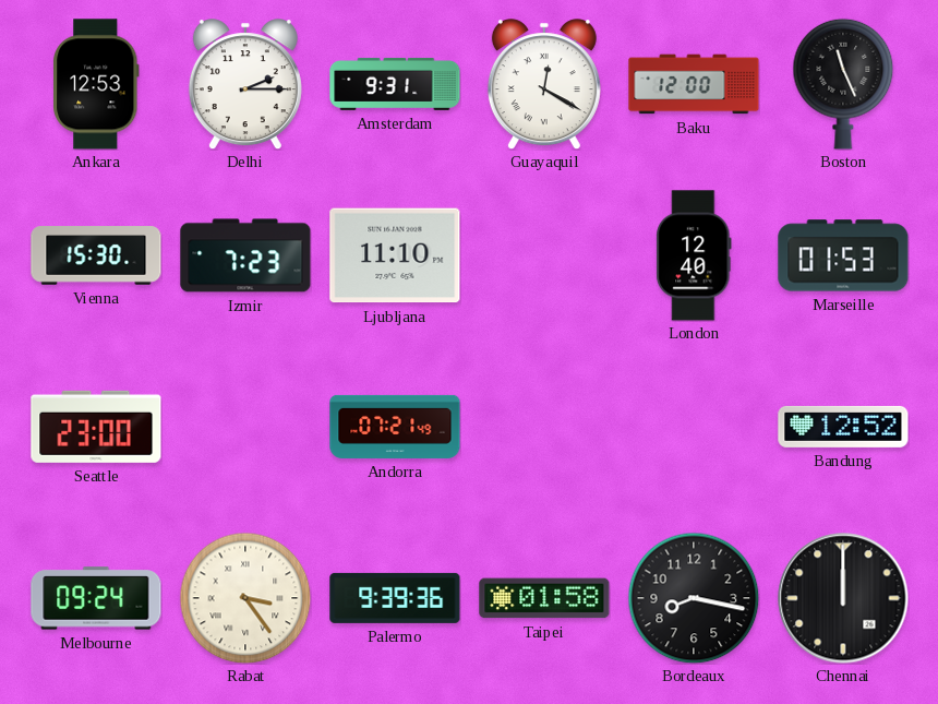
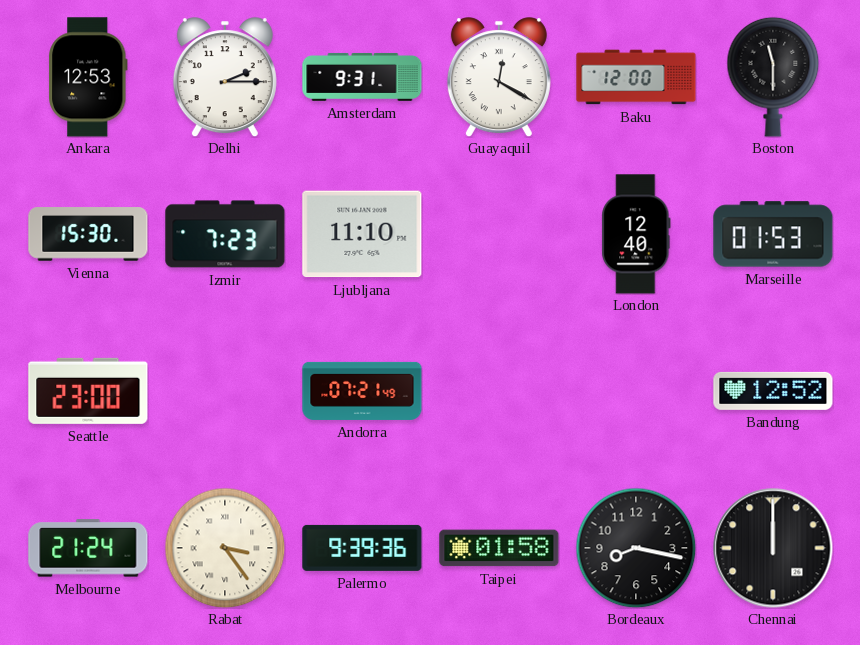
Boston: 11:26 -> 11:30 (773, 77)
Melbourne: 09:24 -> 21:24 (88, 548)
